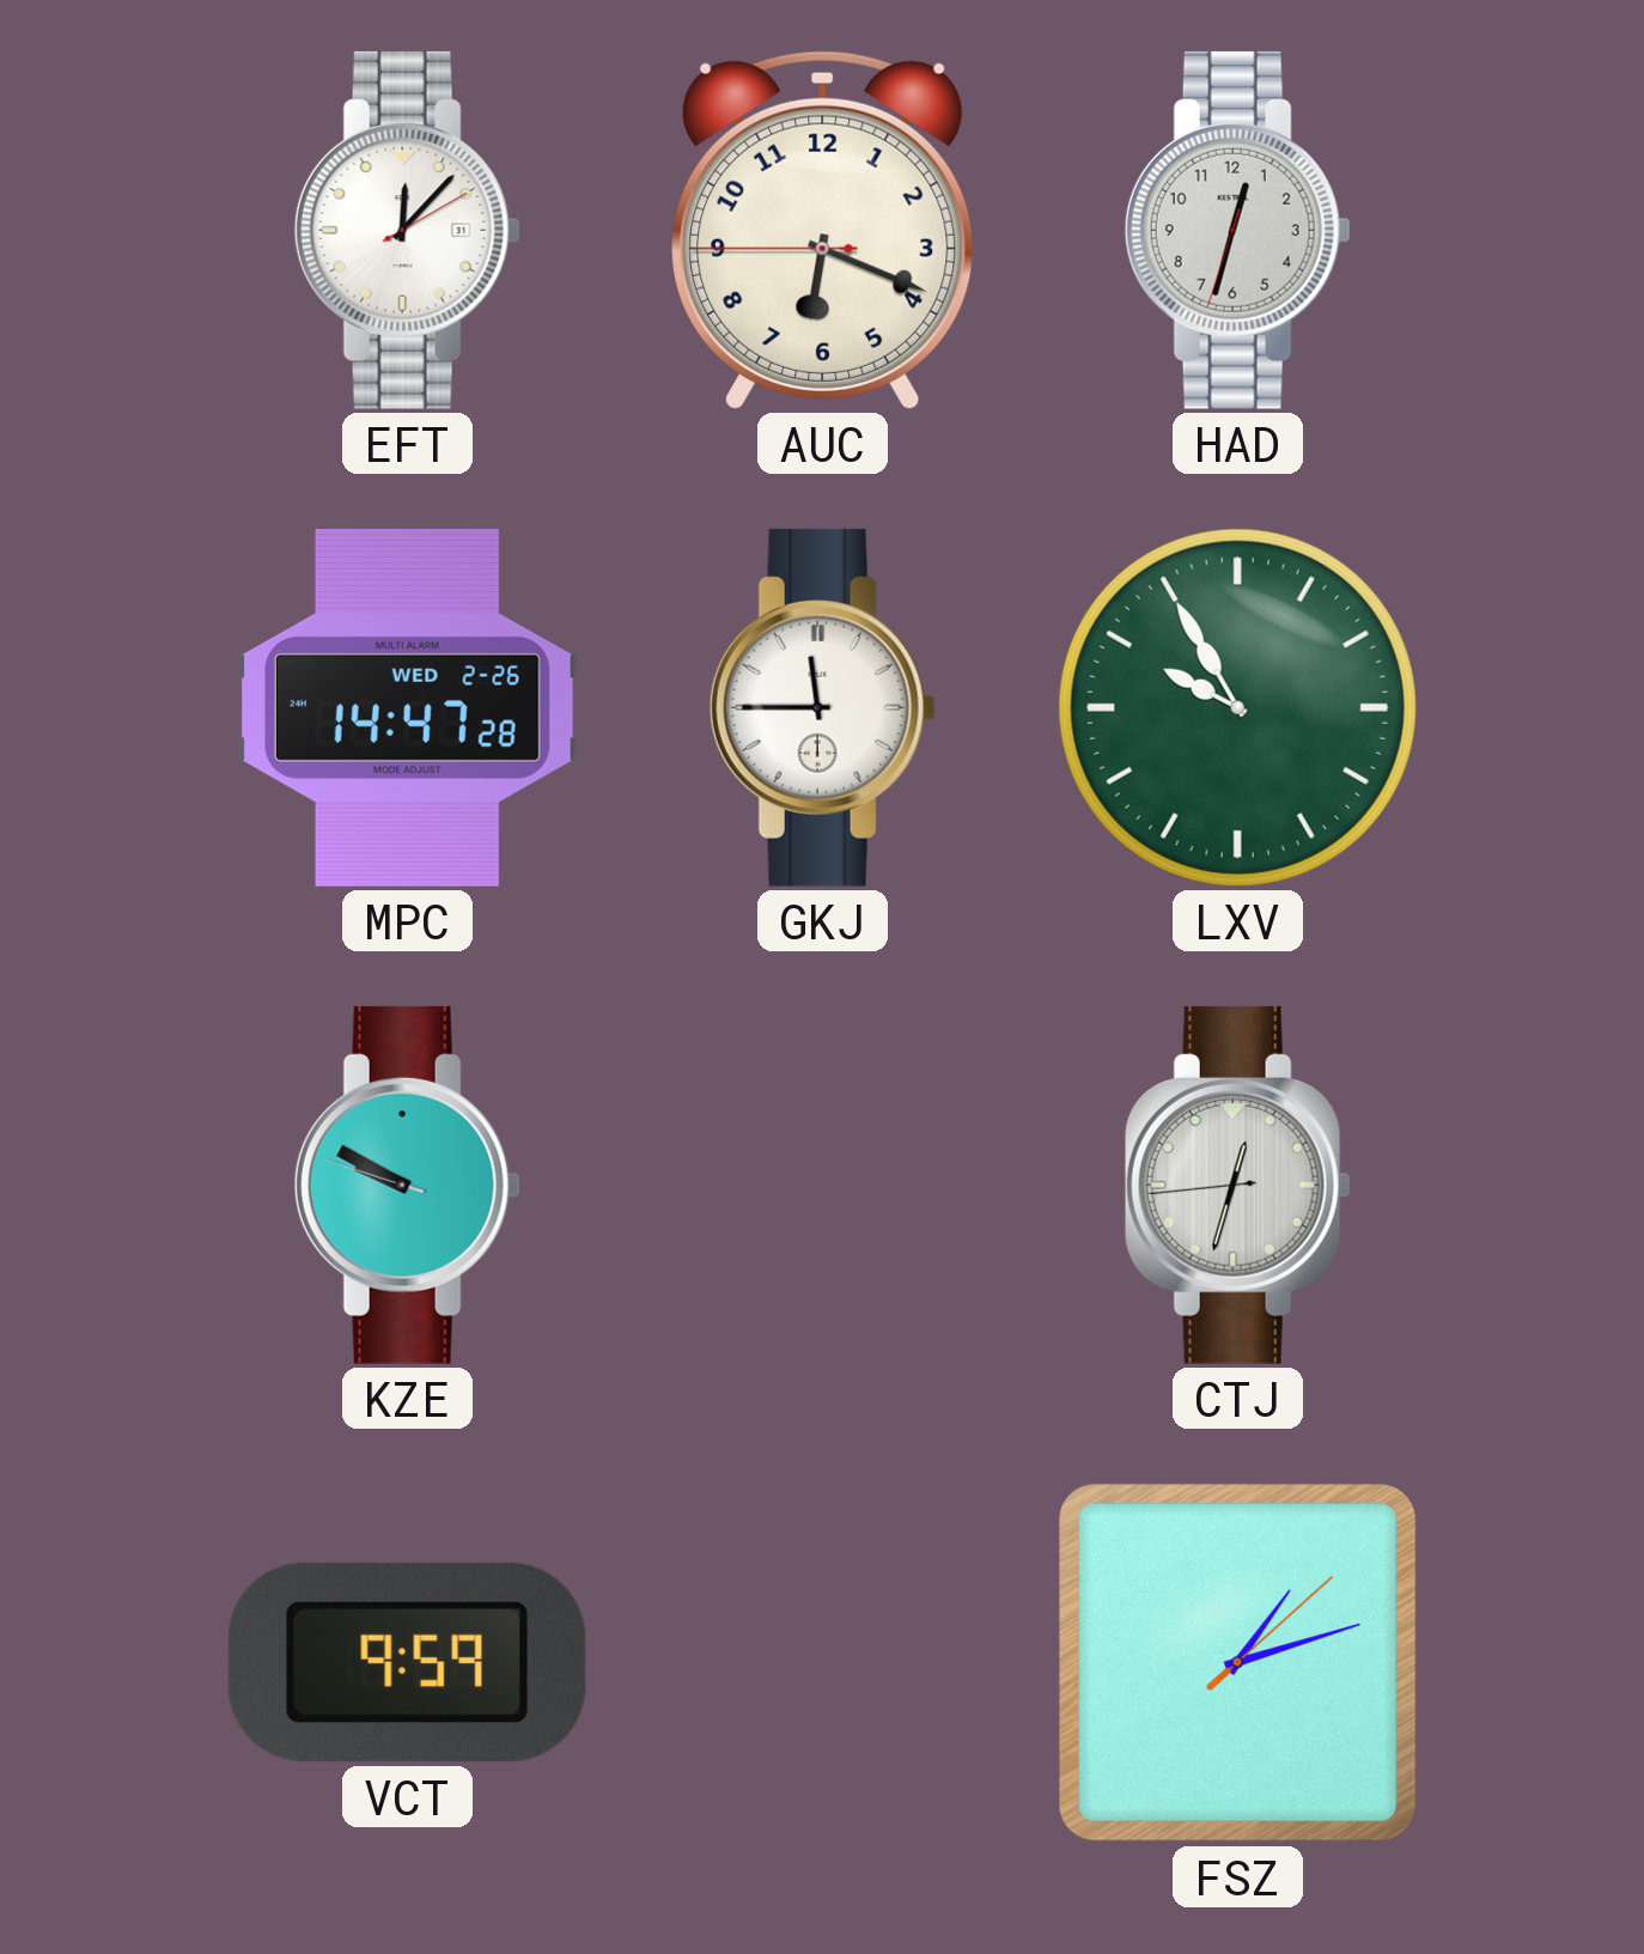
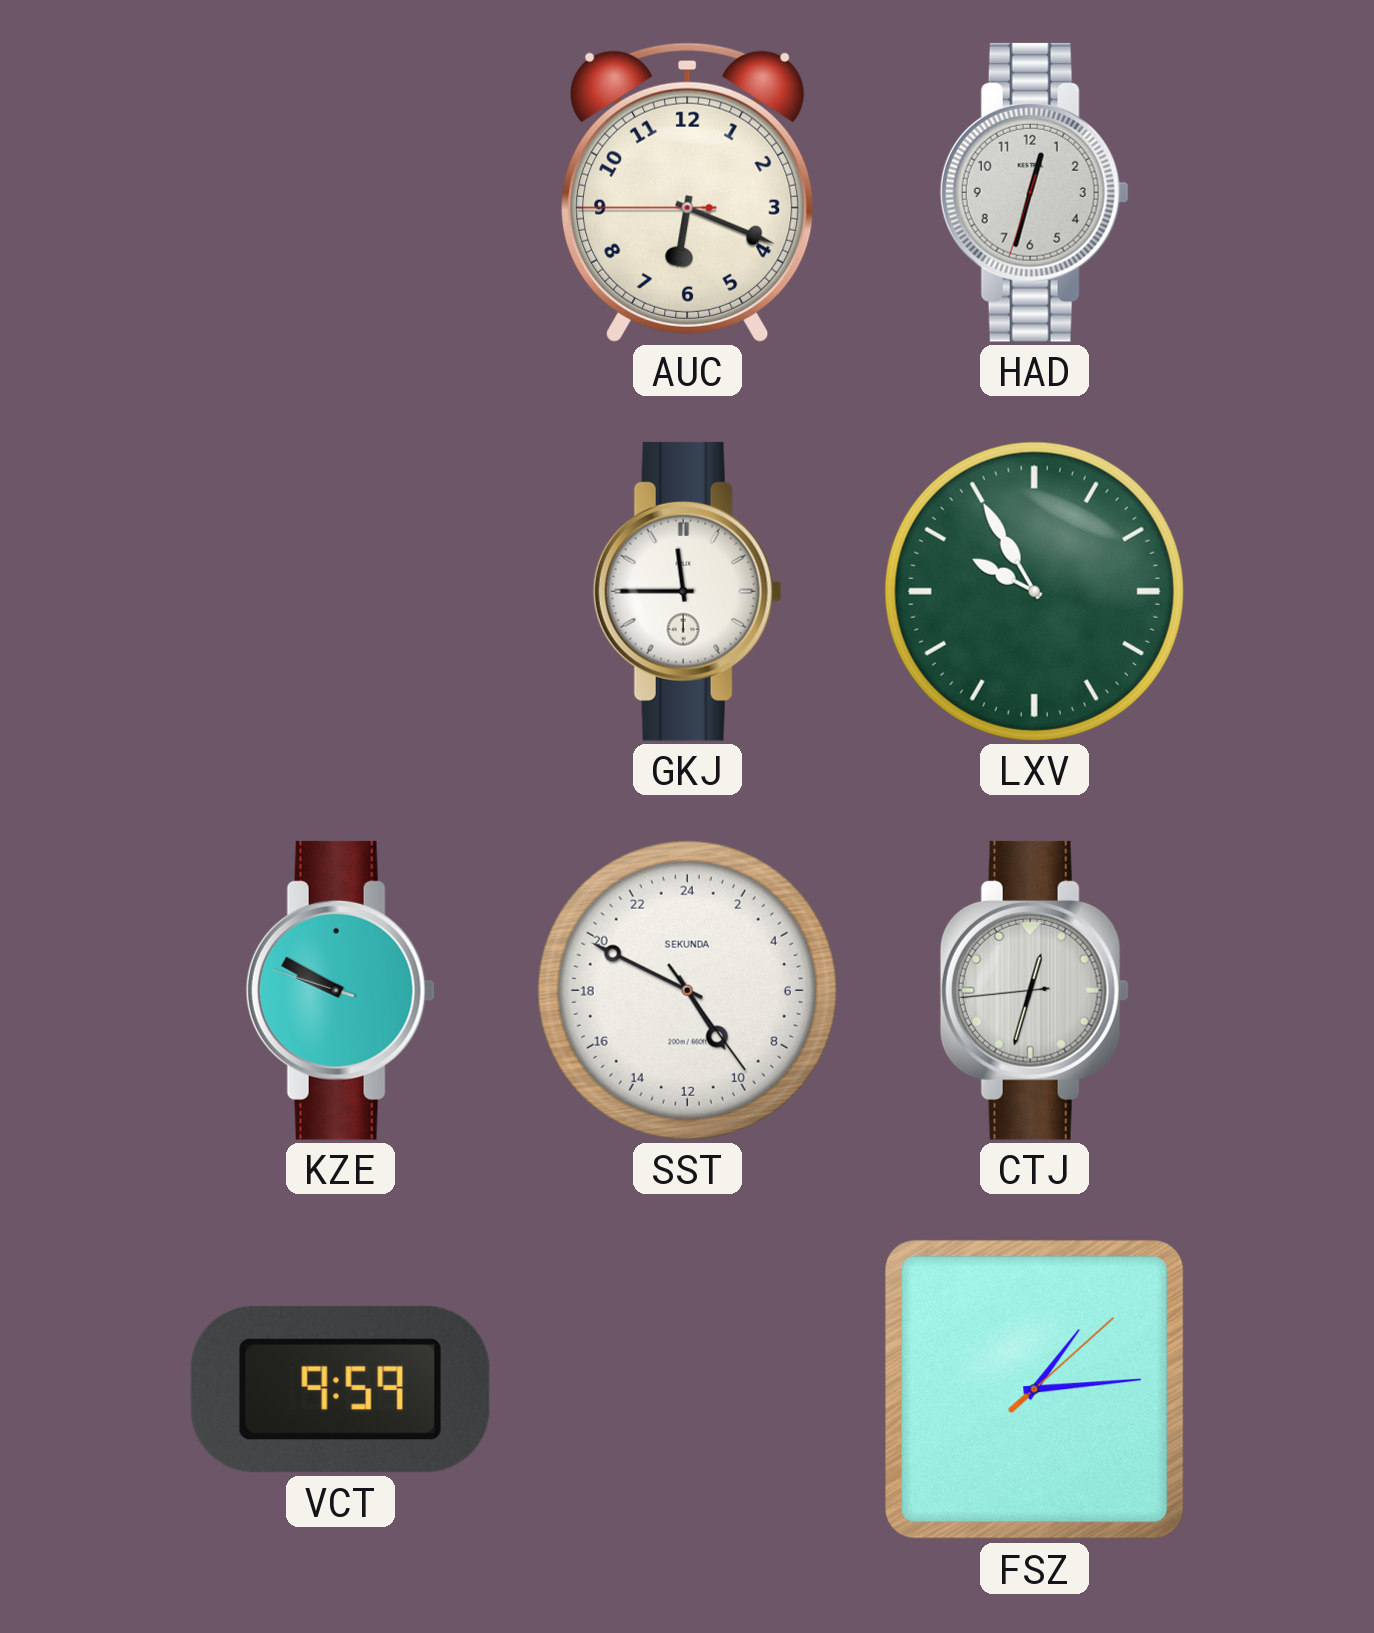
EFT: 12:07 -> none (407, 230)
MPC: 14:47 -> none (407, 707)
SST: none -> 9:49 (687, 990)
FSZ: 1:12 -> 1:14 (1035, 1390)
